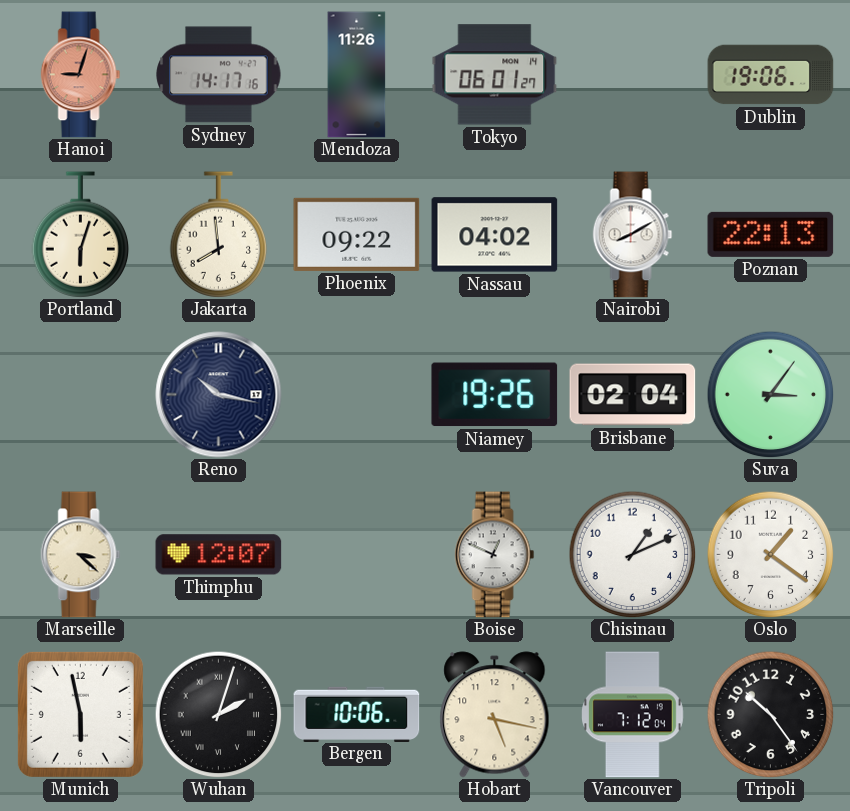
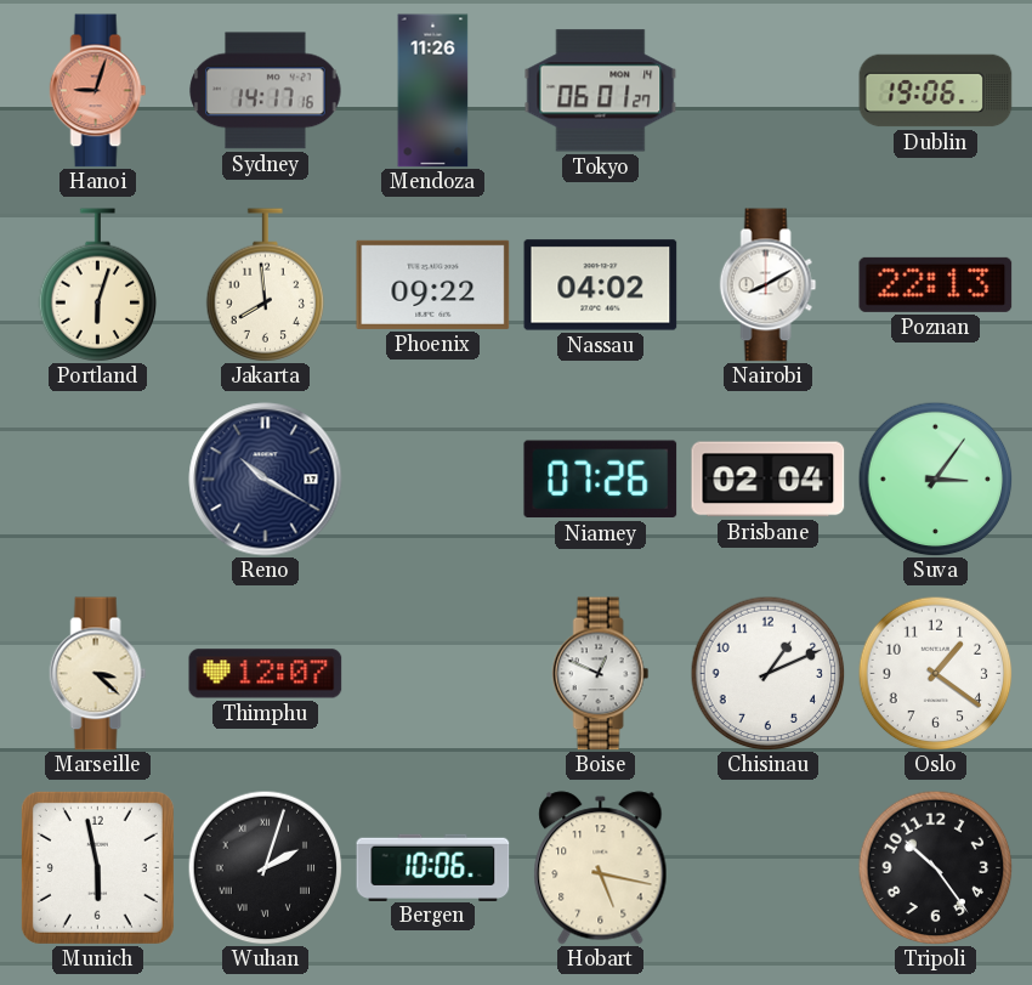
Reno: 10:17 -> 10:20 (266, 480)
Niamey: 19:26 -> 07:26 (601, 480)
Vancouver: 7:12 -> none (633, 715)
